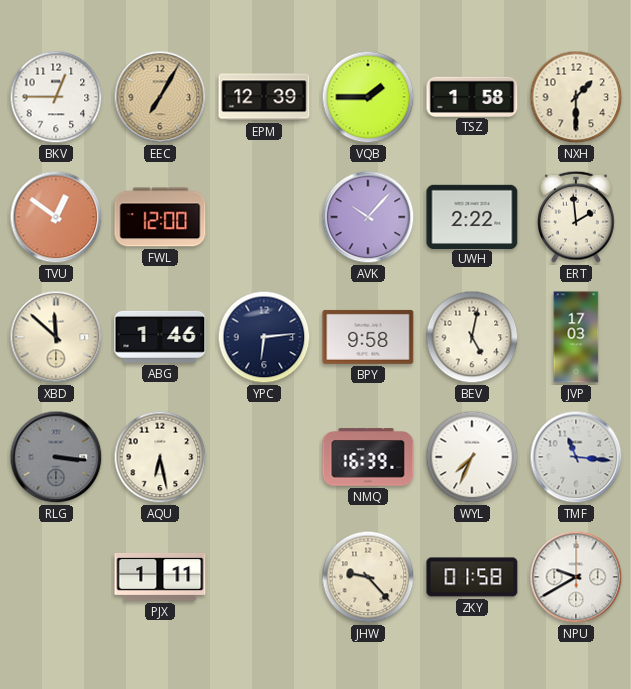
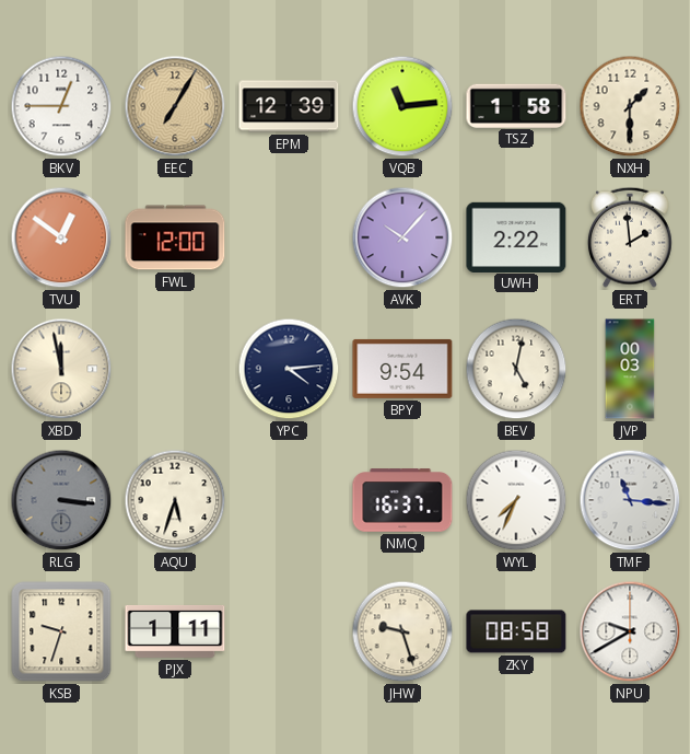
VQB: 1:45 -> 11:14 (402, 106)
XBD: 11:52 -> 11:58 (61, 369)
ABG: 1:46 -> none (160, 337)
YPC: 6:14 -> 4:14 (289, 369)
BPY: 9:58 -> 9:54 (402, 369)
JVP: 17:03 -> 00:03 (630, 369)
AQU: 6:28 -> 5:33 (175, 500)
NMQ: 16:39 -> 16:37 (402, 500)
KSB: none -> 9:33 (61, 631)
JHW: 9:23 -> 9:27 (402, 631)
ZKY: 01:58 -> 08:58 (516, 631)
